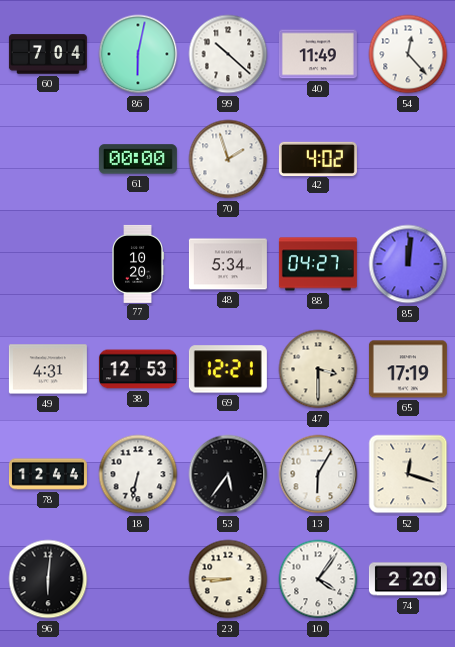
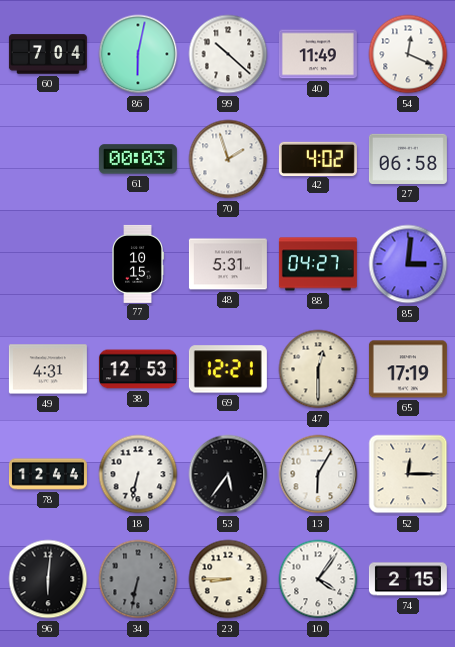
54: 12:23 -> 12:19 (408, 54)
61: 00:00 -> 00:03 (138, 159)
27: none -> 06:58 (408, 159)
77: 10:20 -> 10:15 (138, 264)
48: 5:34 -> 5:31 (228, 264)
85: 12:01 -> 3:01 (408, 264)
47: 3:30 -> 12:30 (318, 369)
52: 12:18 -> 12:15 (408, 474)
34: none -> 6:32 (138, 579)
74: 2:20 -> 2:15 (408, 579)
